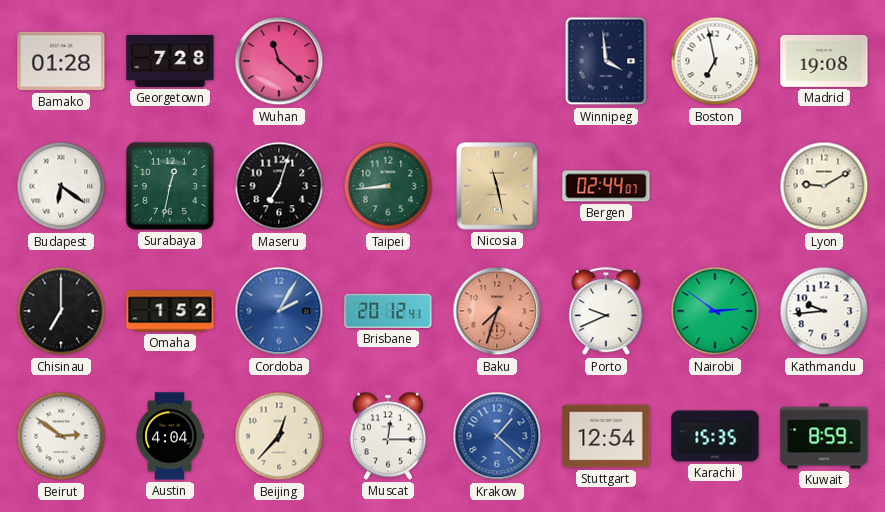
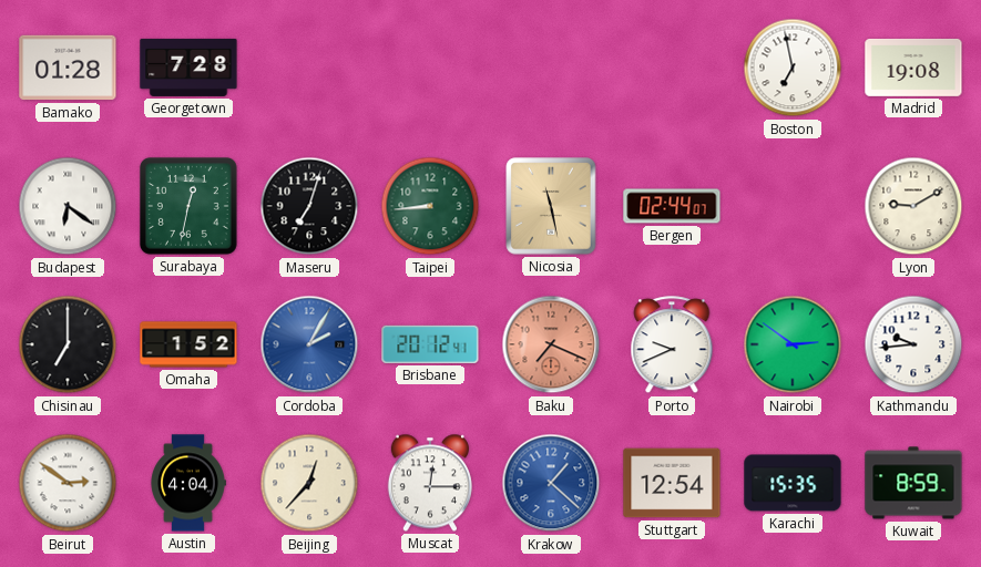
Wuhan: 11:22 -> none (279, 61)
Winnipeg: 3:59 -> none (606, 61)
Baku: 7:33 -> 7:19 (551, 344)
